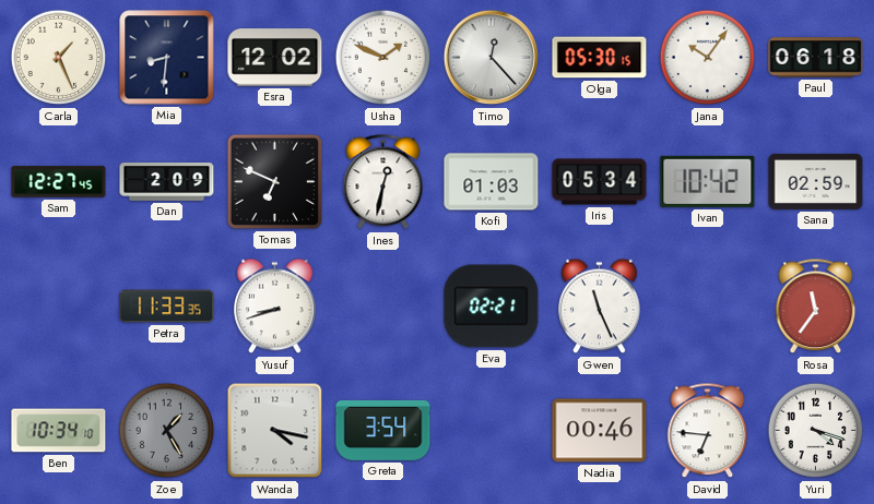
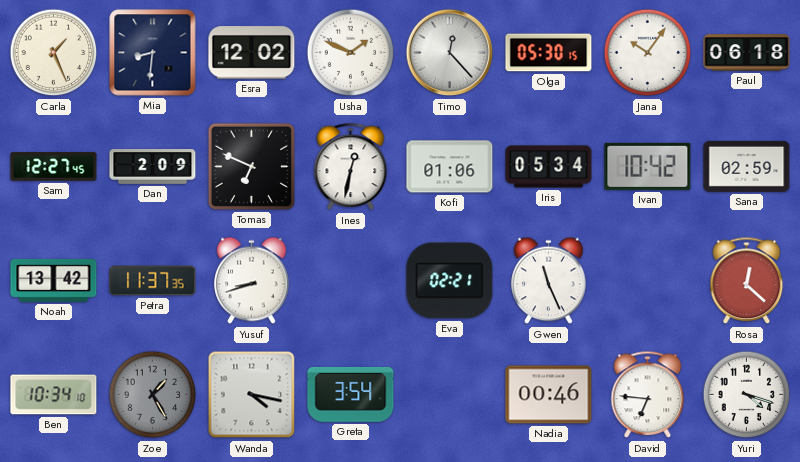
Kofi: 01:03 -> 01:06 (450, 167)
Noah: none -> 13:42 (54, 280)
Petra: 11:33 -> 11:37 (153, 281)
Rosa: 11:36 -> 12:22 (747, 281)
